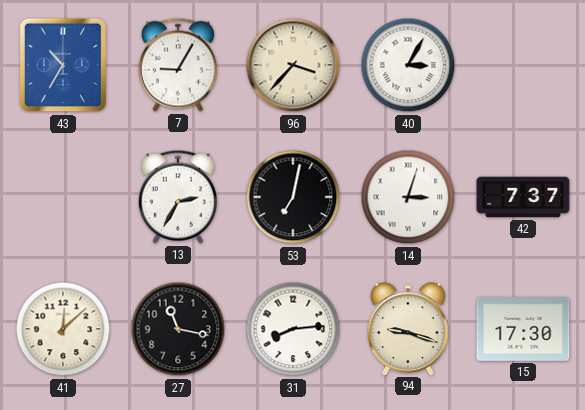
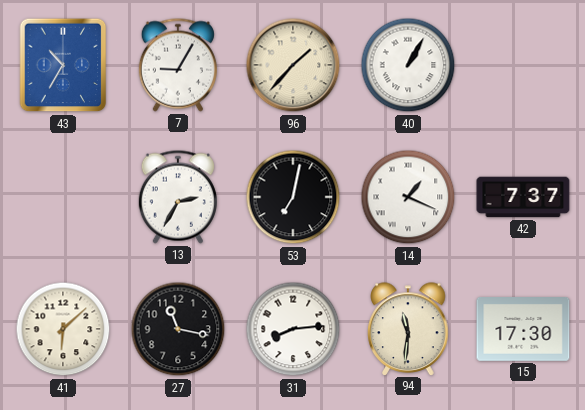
96: 3:37 -> 1:37 (293, 65)
40: 3:05 -> 1:05 (408, 65)
14: 3:03 -> 1:19 (408, 197)
41: 12:08 -> 6:08 (63, 329)
94: 9:18 -> 11:31 (408, 329)
